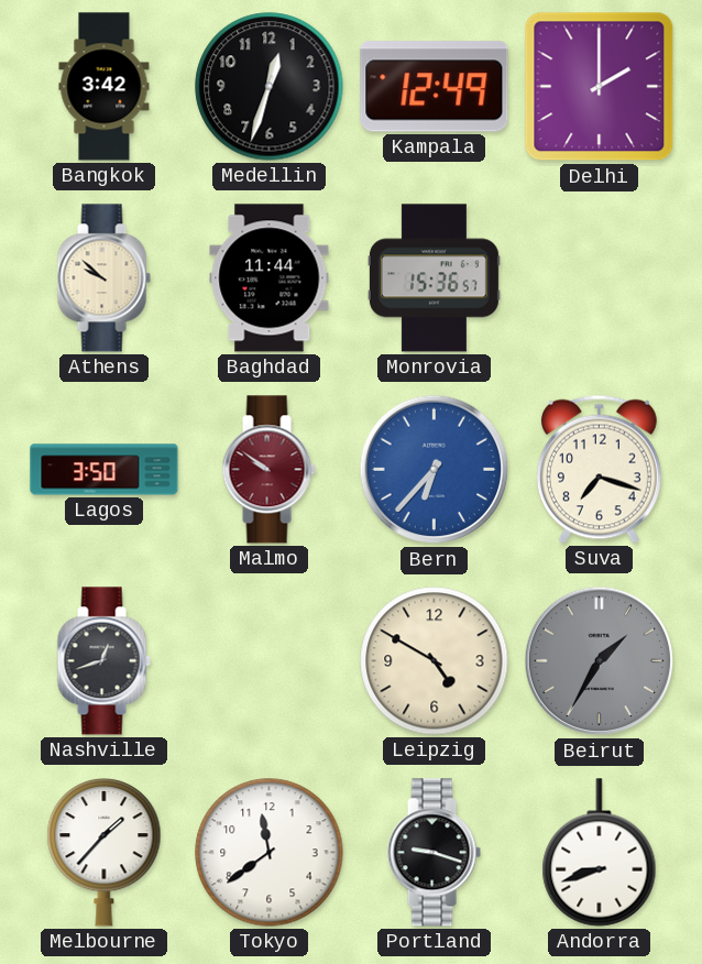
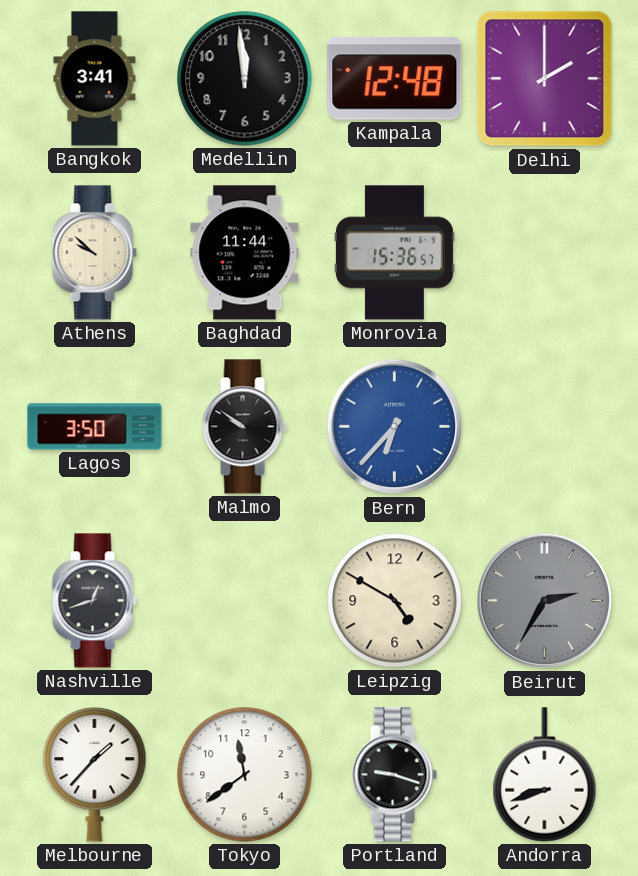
Bangkok: 3:42 -> 3:41 (95, 79)
Medellin: 12:33 -> 11:59 (245, 79)
Kampala: 12:49 -> 12:48 (395, 79)
Malmo dial: burgundy -> black (244, 427)
Suva: 7:18 -> none (599, 469)
Beirut: 1:35 -> 2:35 (545, 601)
